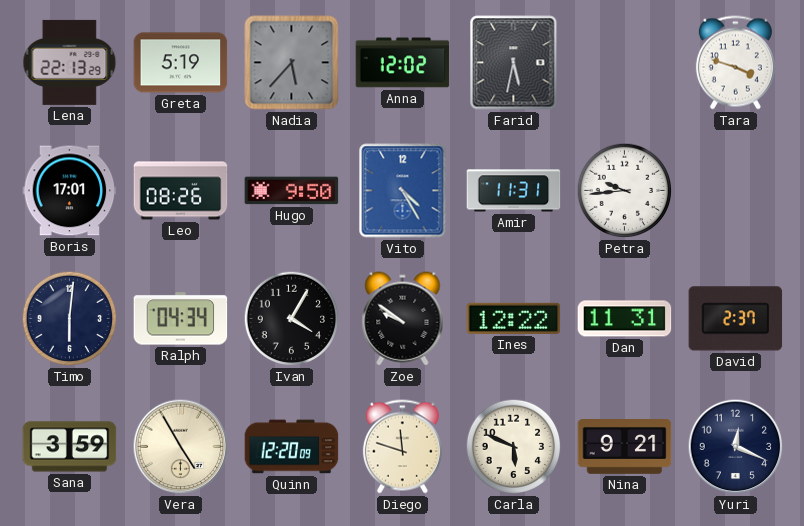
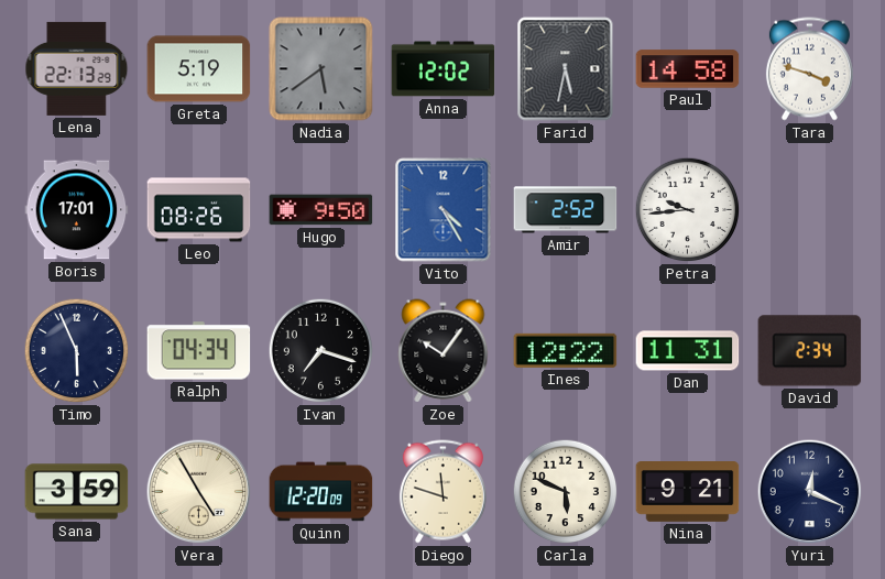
Nadia: 5:37 -> 5:39 (321, 69)
Paul: none -> 14:58 (688, 69)
Amir: 11:31 -> 2:52 (566, 210)
Timo: 6:01 -> 5:56 (77, 351)
Ivan: 4:05 -> 7:18 (321, 351)
Zoe: 9:51 -> 10:06 (444, 351)
David: 2:37 -> 2:34 (810, 351)
